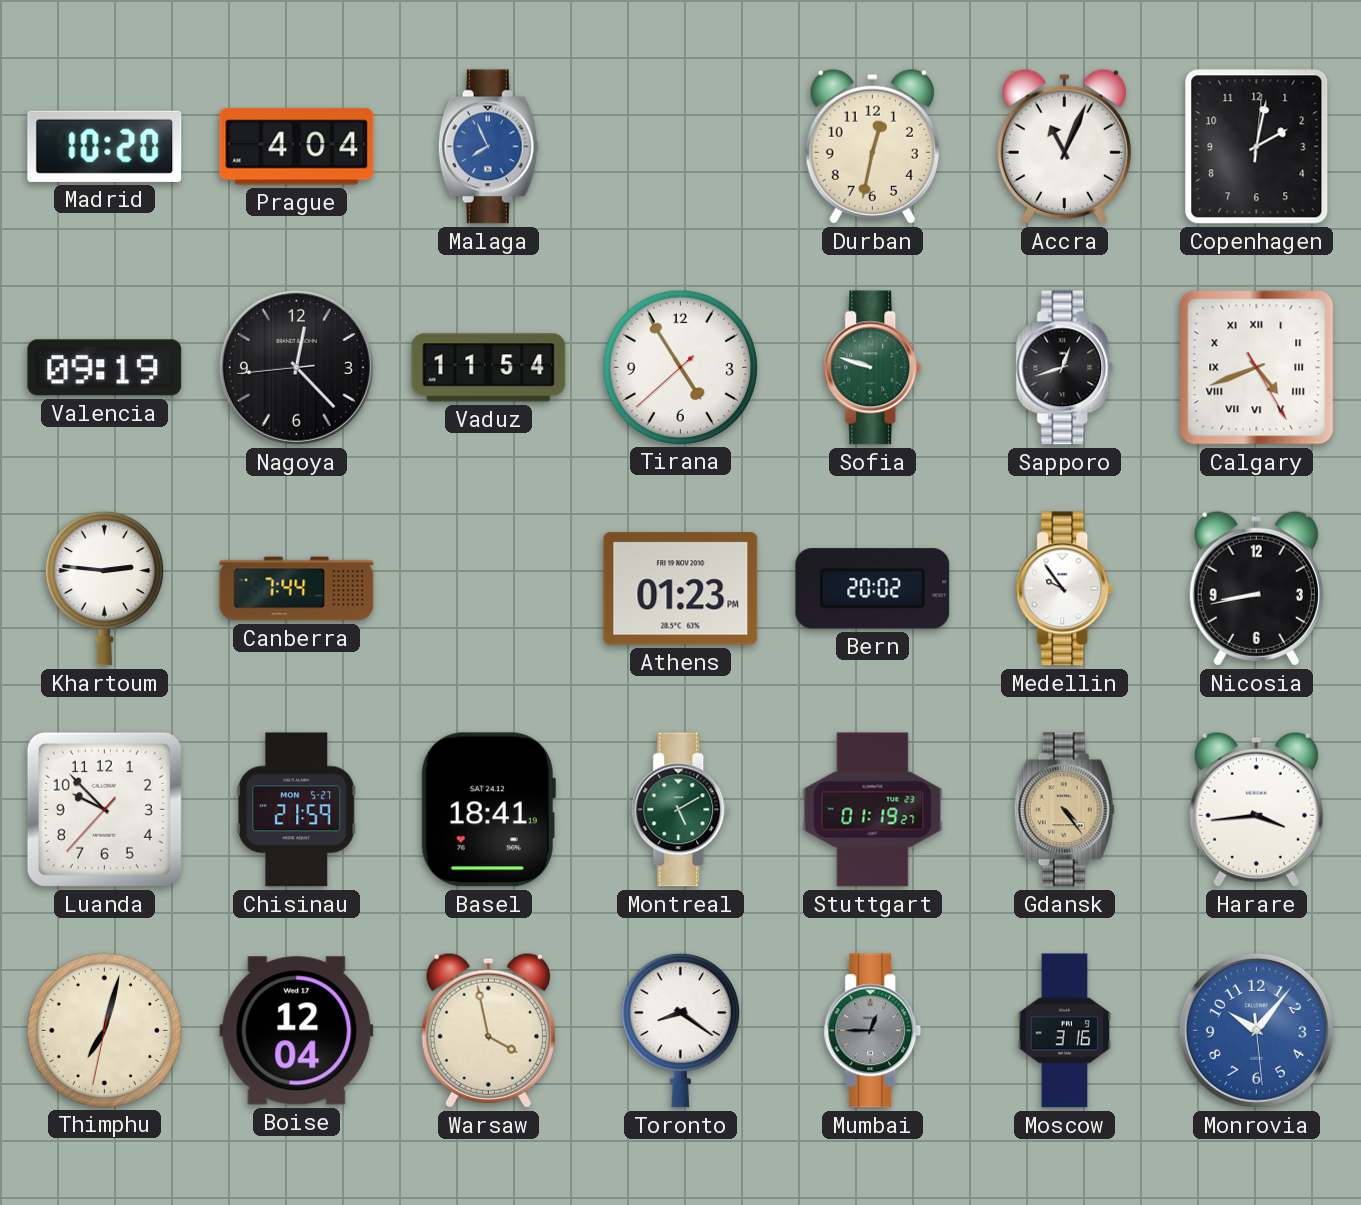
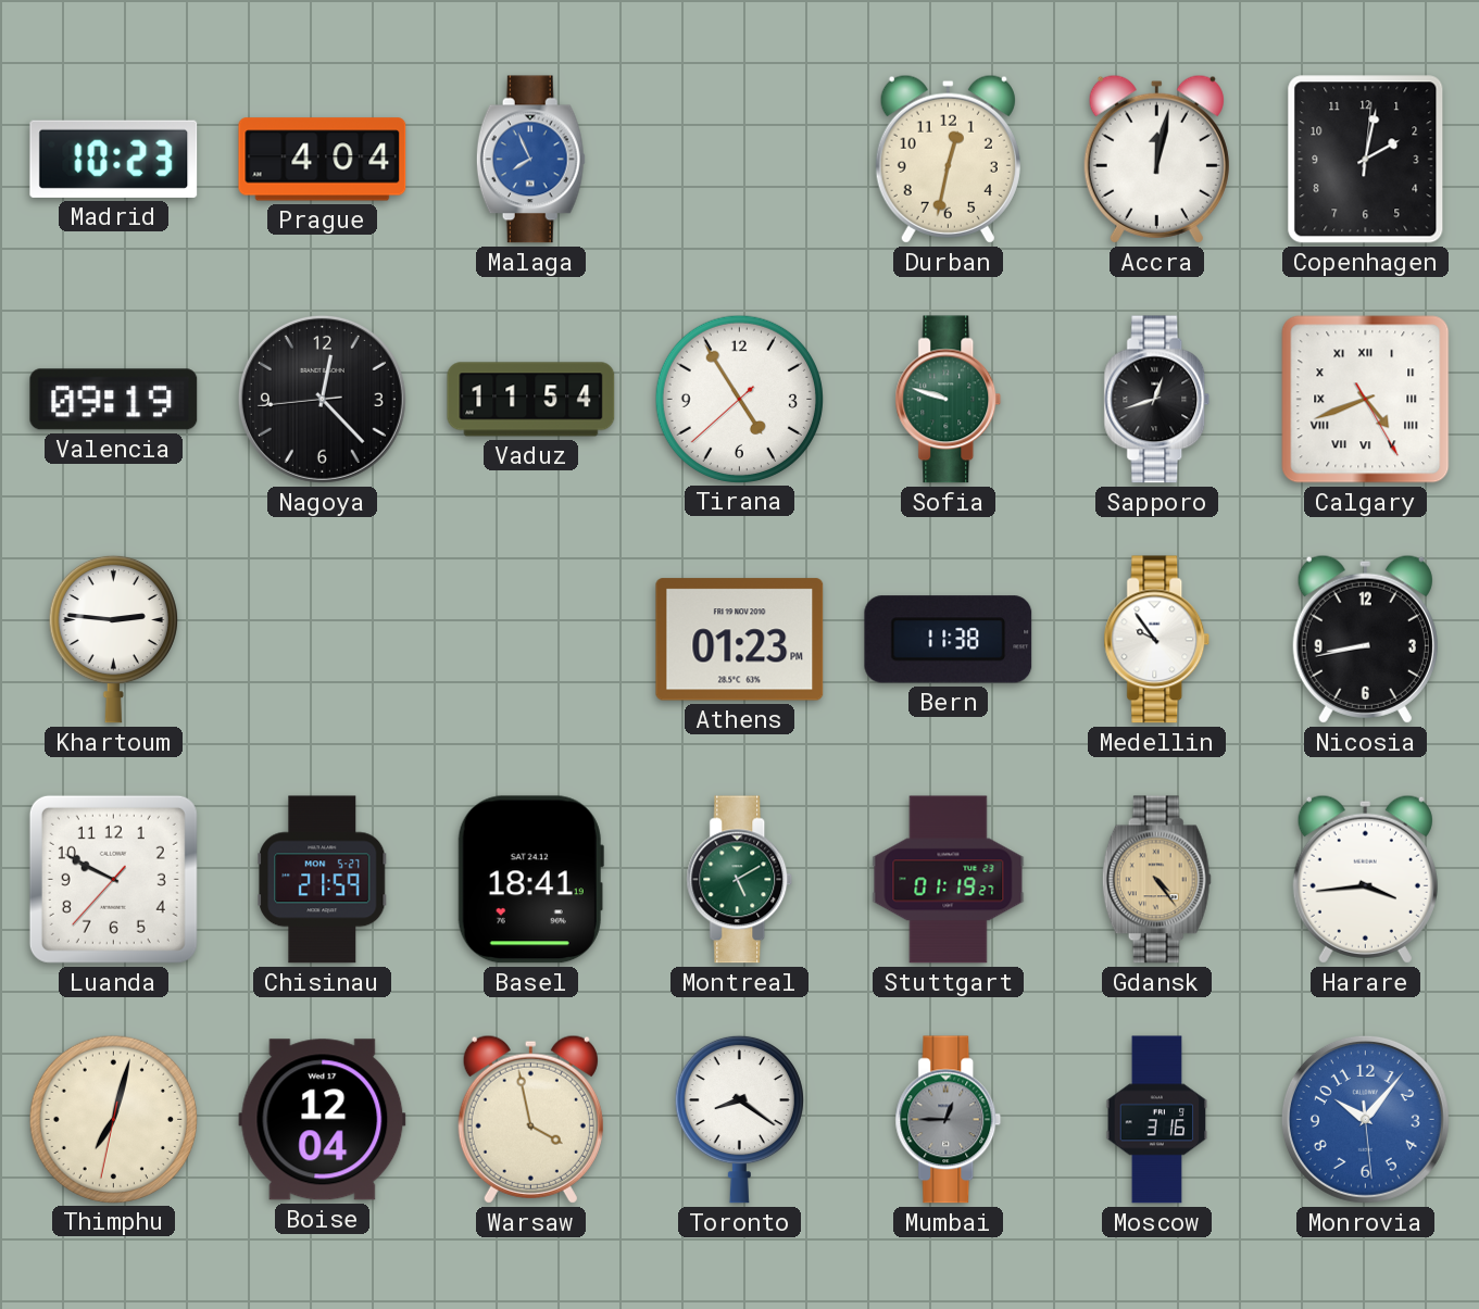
Madrid: 10:20 -> 10:23 (114, 159)
Accra: 11:04 -> 12:02 (1156, 159)
Canberra: 7:44 -> none (297, 589)
Bern: 20:02 -> 11:38 (949, 640)
Luanda: 9:52 -> 9:49 (113, 879)
